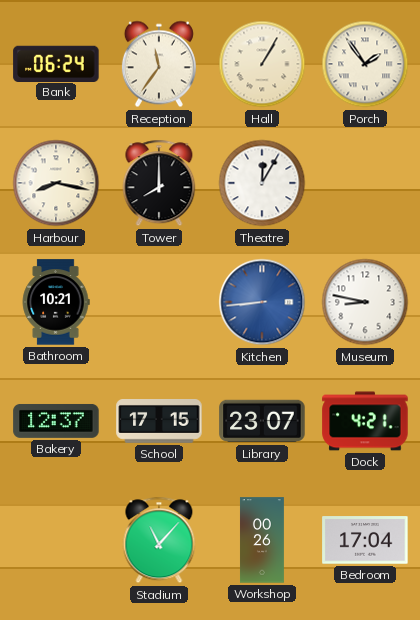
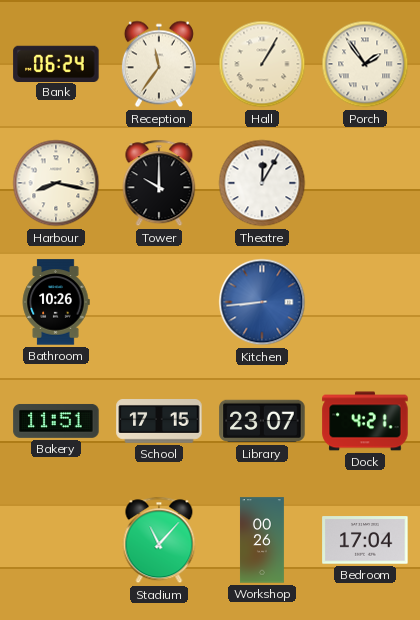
Tower: 8:00 -> 10:00 (159, 183)
Bathroom: 10:21 -> 10:26 (56, 302)
Museum: 8:47 -> none (365, 302)
Bakery: 12:37 -> 11:51 (56, 421)
